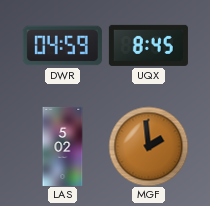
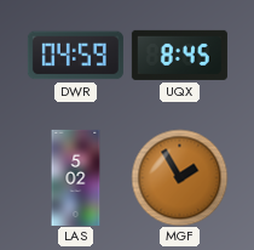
MGF: 1:59 -> 1:55 (179, 177)
